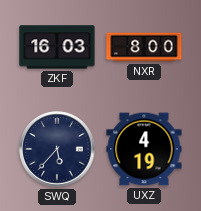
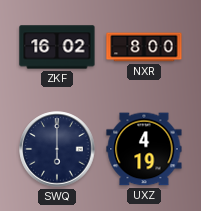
ZKF: 16:03 -> 16:02 (57, 47)
SWQ: 5:37 -> 6:00 (57, 149)
